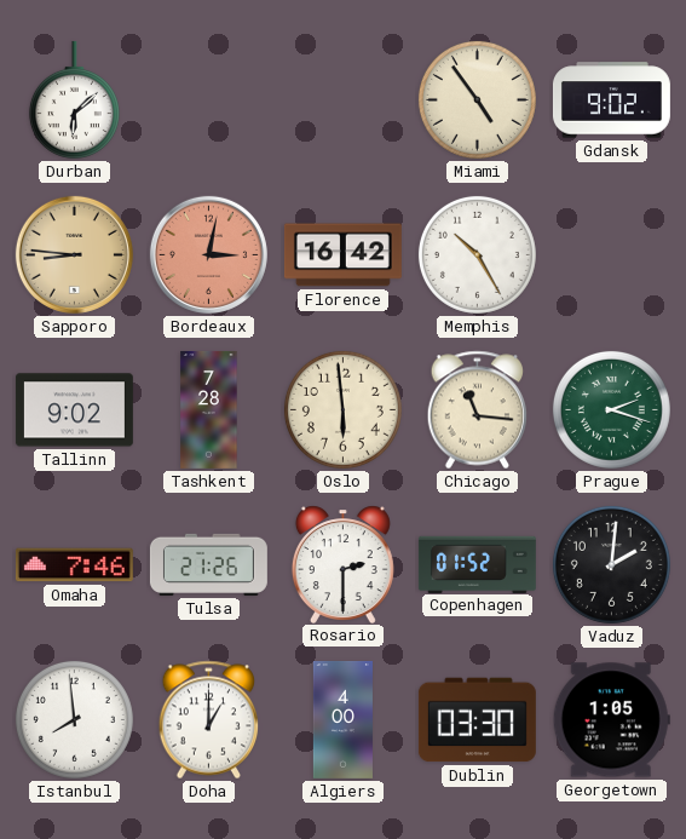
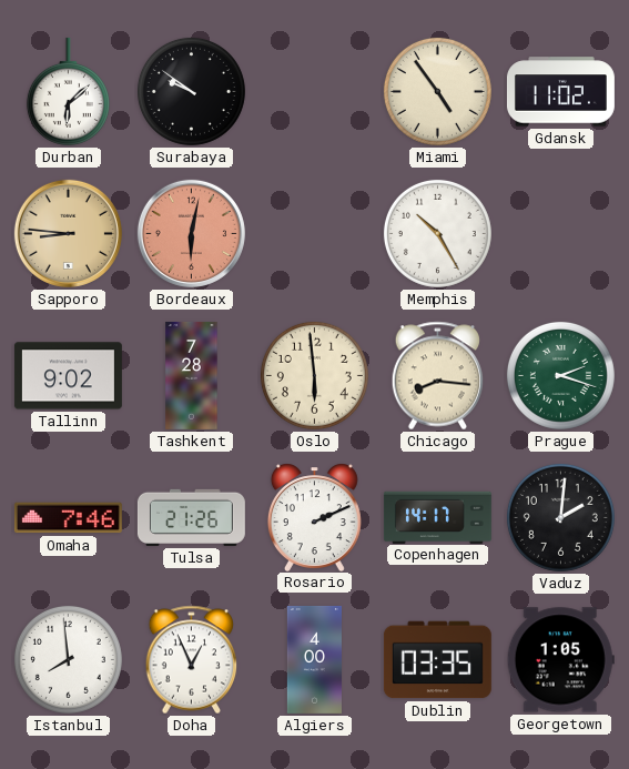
Surabaya: none -> 9:51 (191, 91)
Gdansk: 9:02 -> 11:02 (560, 92)
Bordeaux: 3:02 -> 6:02 (191, 233)
Florence: 16:42 -> none (342, 255)
Chicago: 11:16 -> 8:16 (438, 376)
Rosario: 2:30 -> 2:11 (314, 517)
Copenhagen: 01:52 -> 14:17 (437, 517)
Doha: 1:00 -> 12:56 (192, 660)
Dublin: 03:30 -> 03:35 (437, 660)
